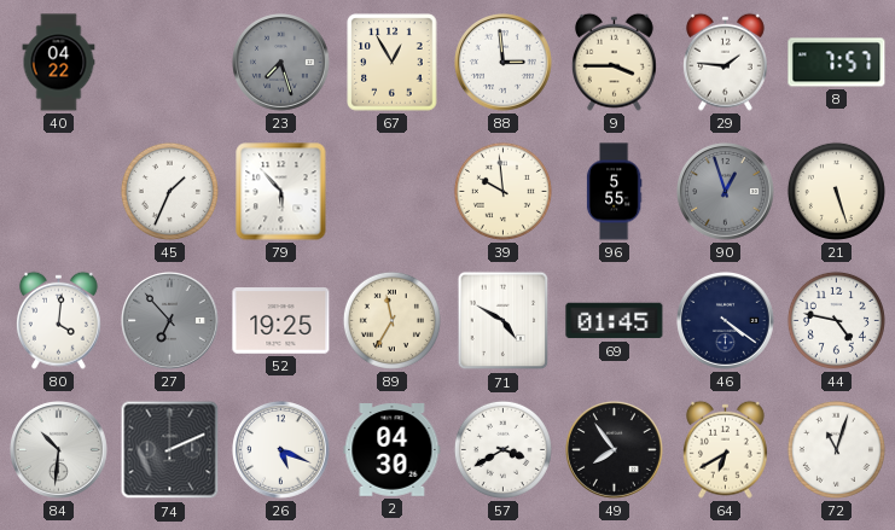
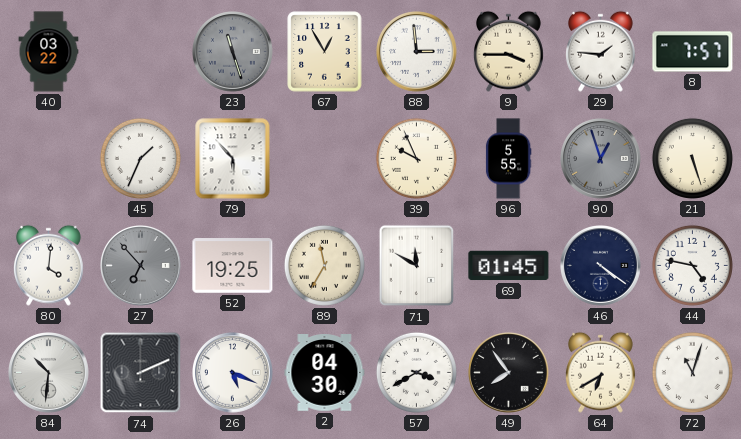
40: 04:22 -> 03:22 (49, 52)
23: 7:27 -> 11:27 (233, 52)
39: 9:59 -> 9:56 (416, 158)
71: 4:50 -> 11:50 (417, 266)
